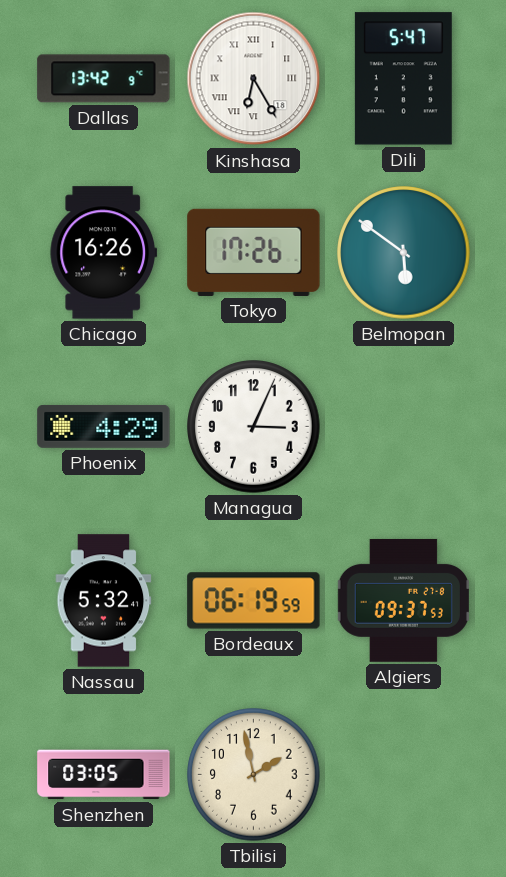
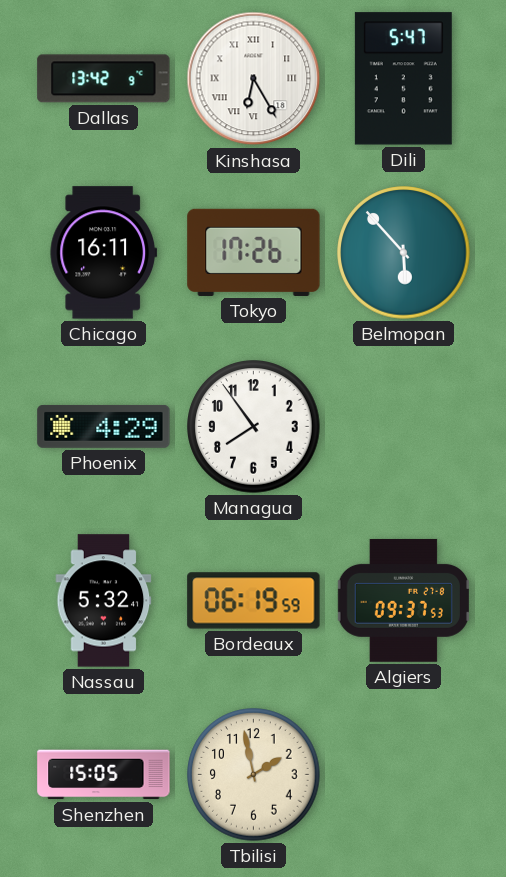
Chicago: 16:26 -> 16:11 (103, 253)
Belmopan: 5:51 -> 5:53 (404, 253)
Managua: 3:04 -> 7:54 (254, 427)
Shenzhen: 03:05 -> 15:05 (104, 775)
